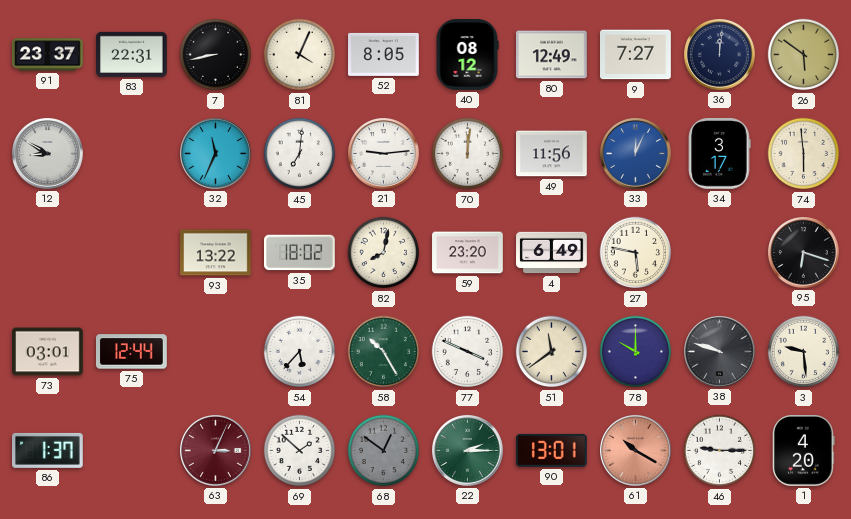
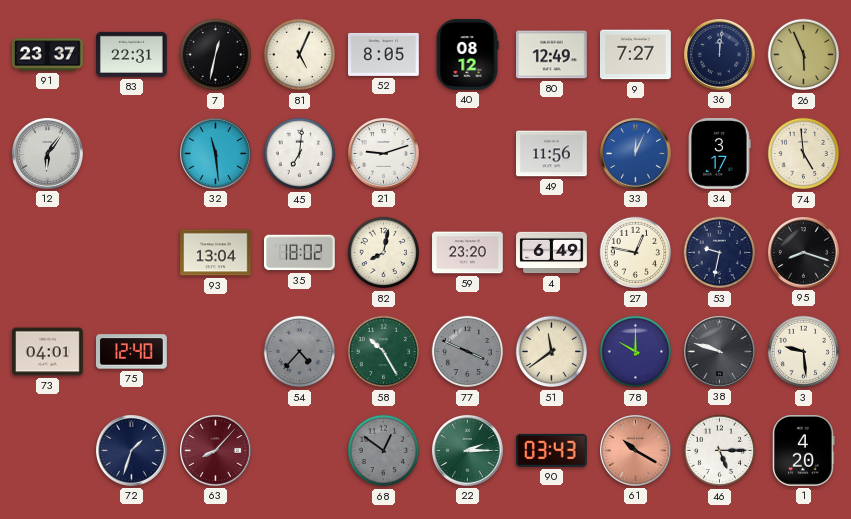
7: 8:43 -> 12:32 (216, 55)
81: 4:04 -> 5:04 (300, 55)
26: 5:51 -> 5:56 (804, 55)
12: 8:50 -> 6:06 (48, 154)
32: 11:34 -> 11:29 (216, 154)
21: 9:14 -> 9:12 (384, 154)
70: 12:01 -> none (468, 154)
74: 5:59 -> 4:59 (804, 154)
93: 13:22 -> 13:04 (216, 253)
27: 5:47 -> 12:47 (636, 253)
53: none -> 9:32 (720, 253)
95: 6:18 -> 8:18 (804, 253)
73: 03:01 -> 04:01 (48, 352)
75: 12:44 -> 12:40 (132, 352)
54: 5:37 -> 4:37 (300, 352)
54 dial: white -> grey (300, 352)
77 dial: white -> grey (468, 352)
86: 1:37 -> none (48, 450)
72: none -> 1:33 (132, 451)
63: 3:04 -> 8:07 (216, 451)
69: 1:52 -> none (300, 451)
90: 13:01 -> 03:43 (551, 450)
46: 9:15 -> 5:15 (720, 451)
